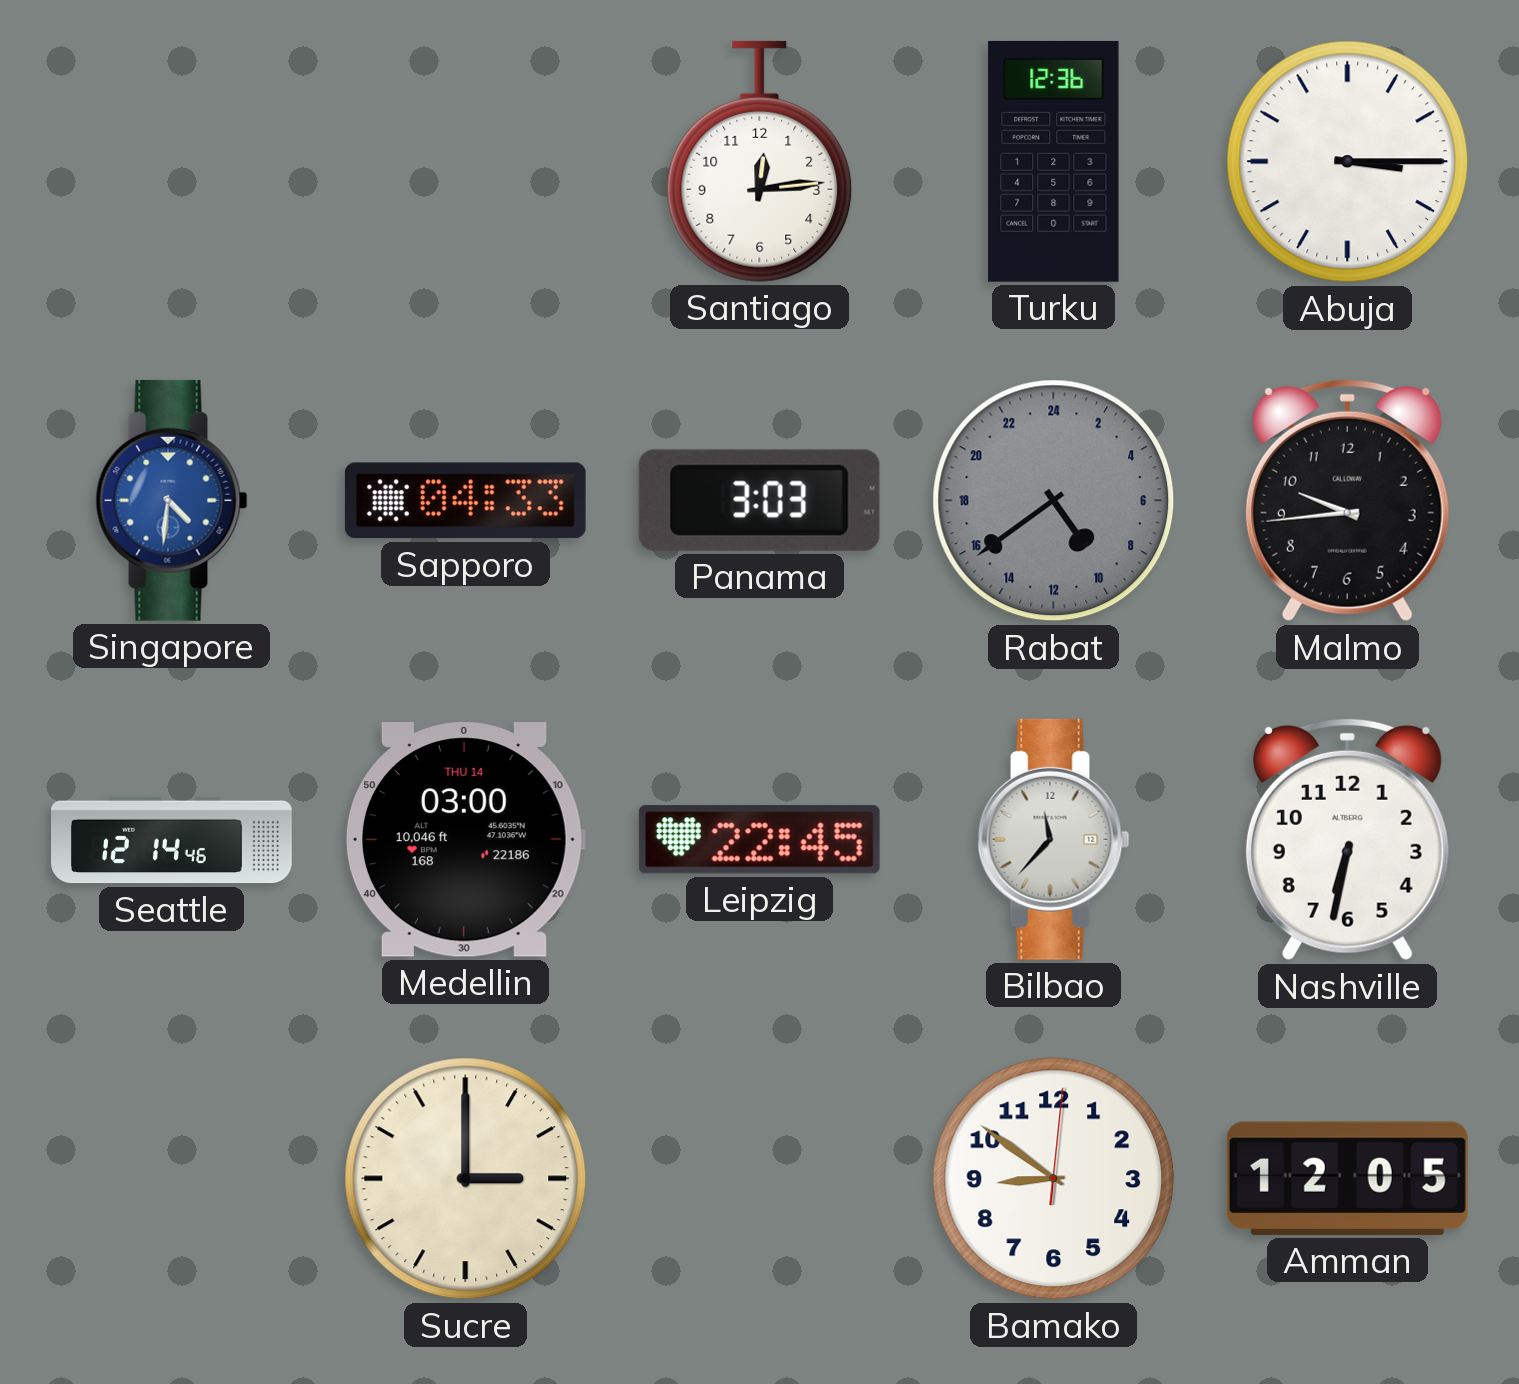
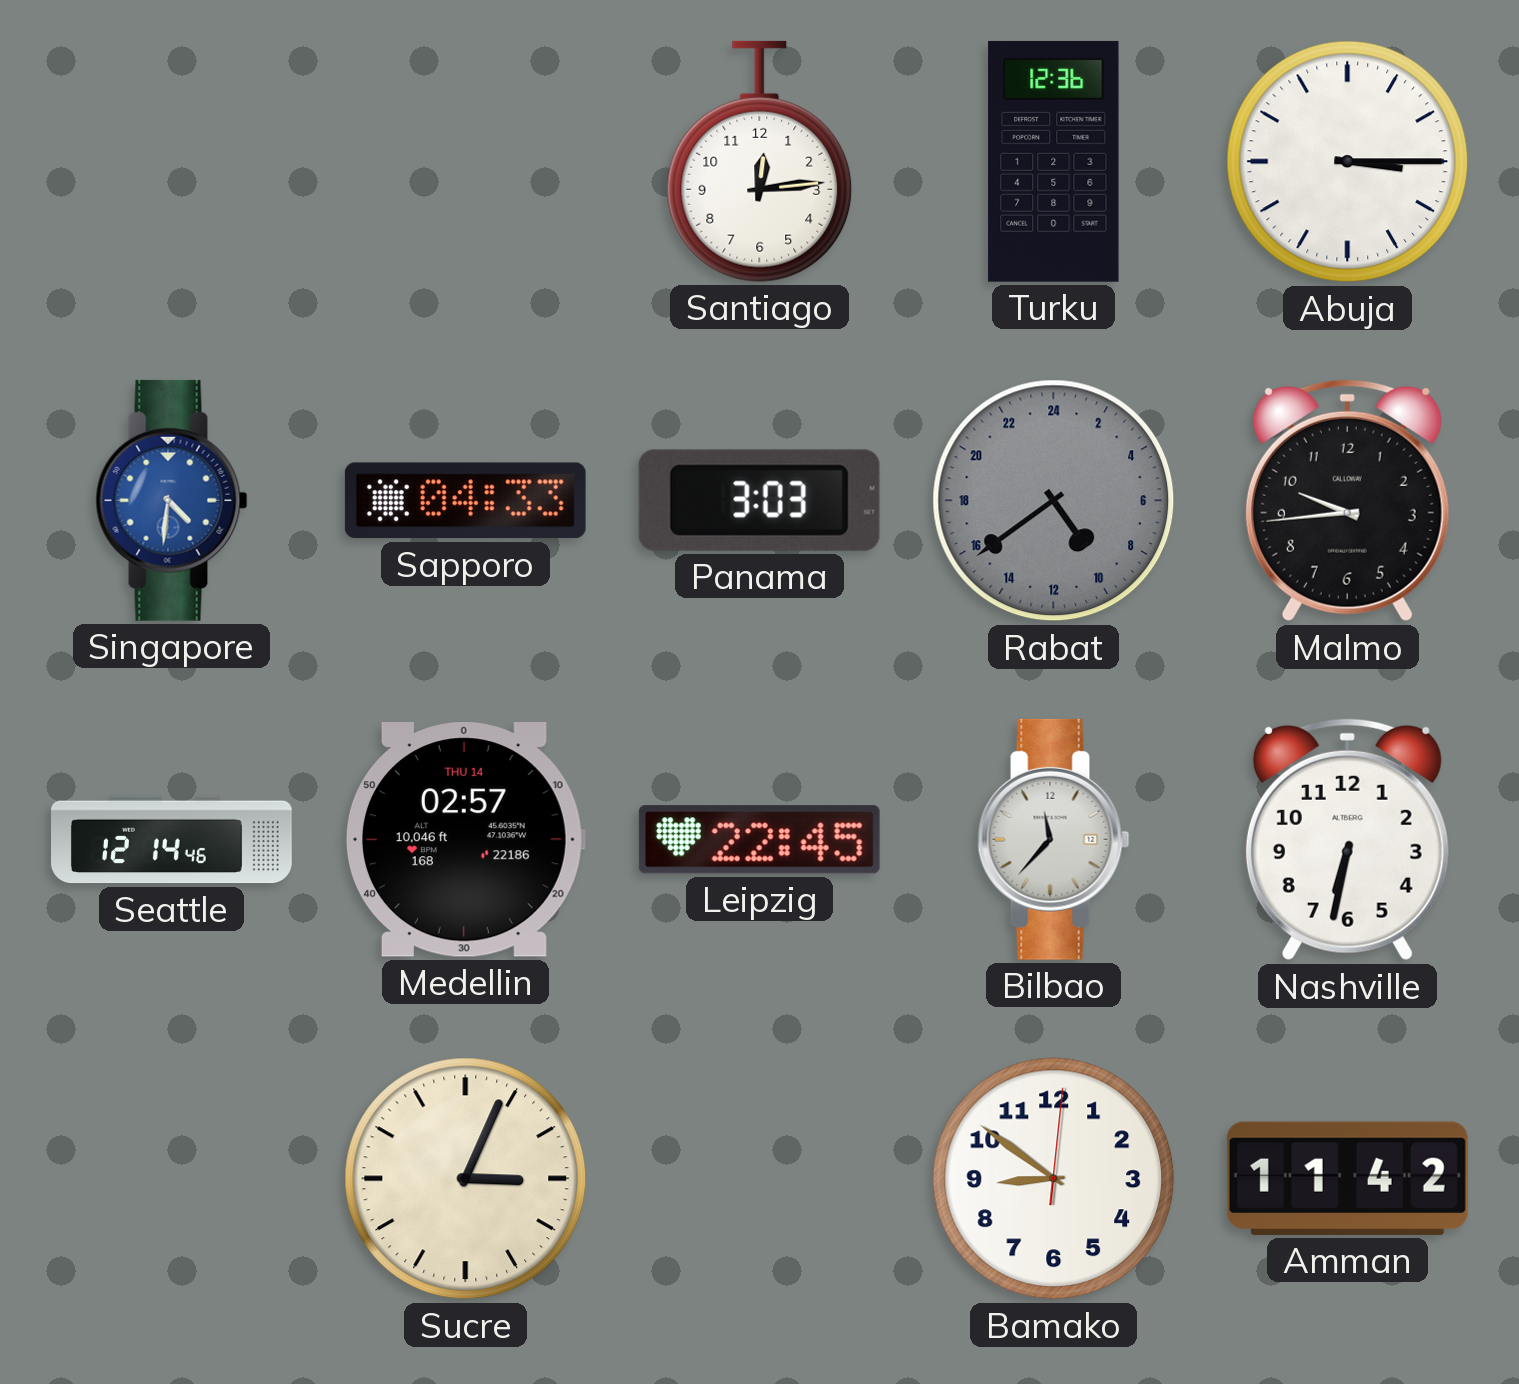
Medellin: 03:00 -> 02:57 (465, 840)
Sucre: 3:00 -> 3:04 (466, 1179)
Amman: 12:05 -> 11:42 (1347, 1178)
